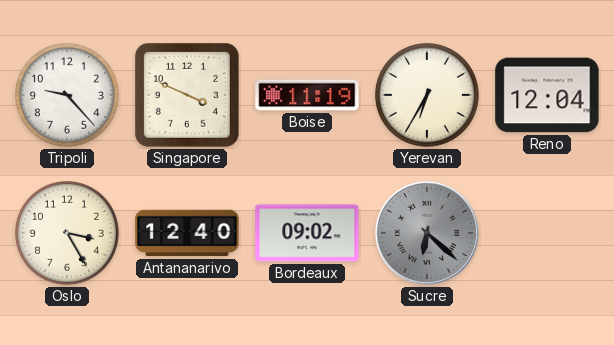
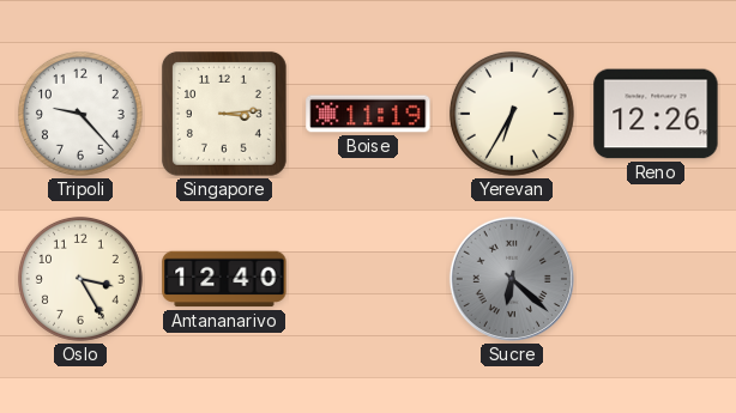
Singapore: 3:49 -> 3:14 (224, 114)
Reno: 12:04 -> 12:26 (656, 114)
Bordeaux: 09:02 -> none (307, 233)
